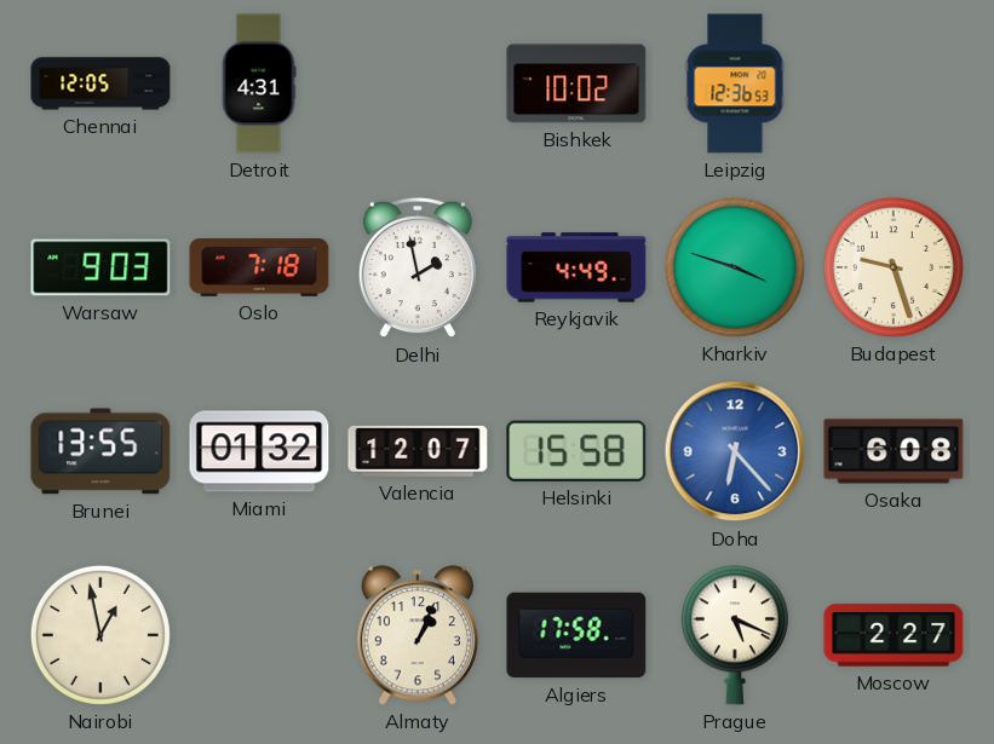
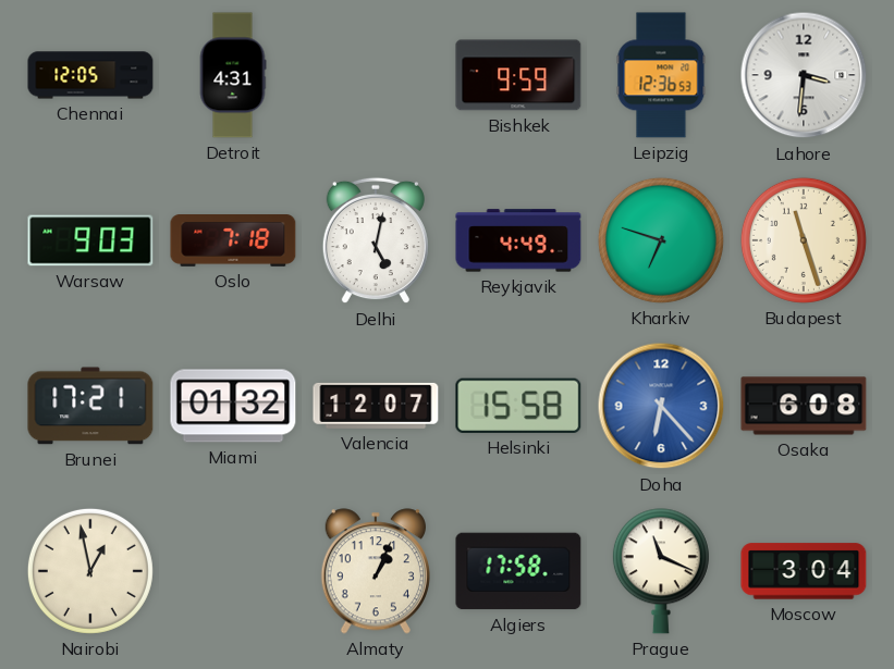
Bishkek: 10:02 -> 9:59 (518, 75)
Lahore: none -> 3:31 (804, 75)
Delhi: 1:58 -> 5:02 (376, 240)
Kharkiv: 3:48 -> 6:48 (661, 240)
Budapest: 9:27 -> 11:27 (804, 240)
Brunei: 13:55 -> 17:21 (90, 406)
Prague: 5:19 -> 11:19 (661, 571)
Moscow: 2:27 -> 3:04 (804, 571)
